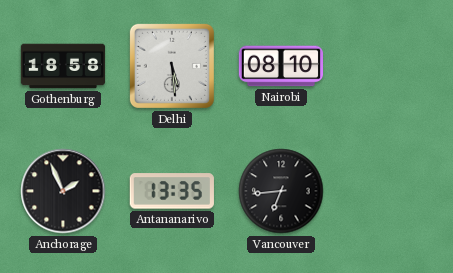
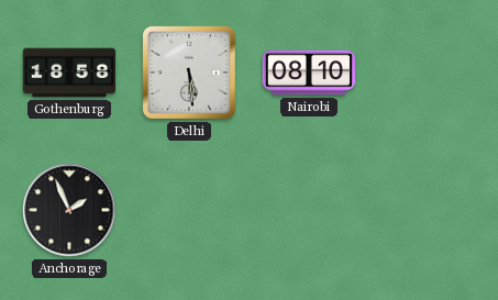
Antananarivo: 13:35 -> none (172, 191)
Vancouver: 6:44 -> none (281, 191)
